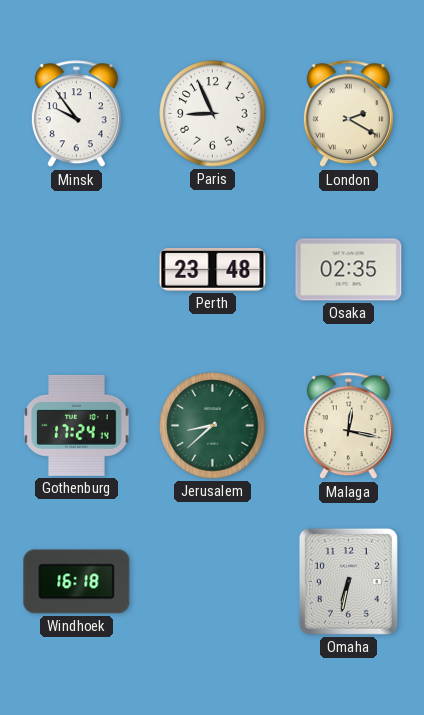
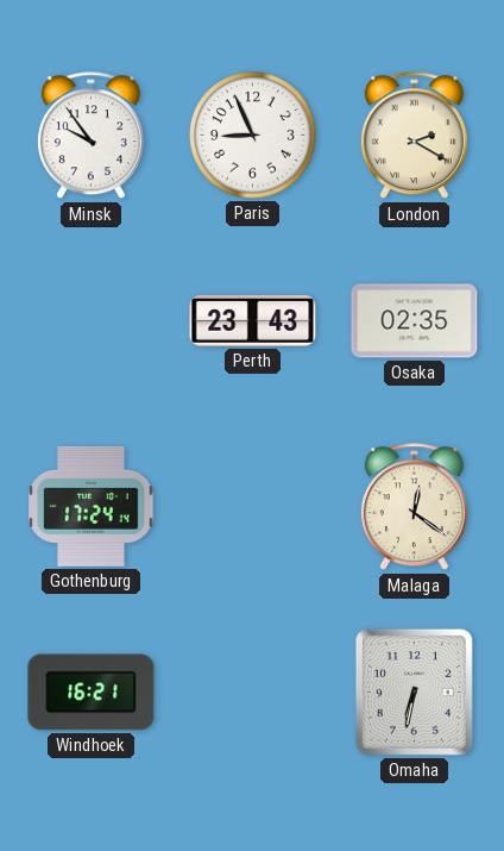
Perth: 23:48 -> 23:43 (253, 321)
Jerusalem: 8:38 -> none (213, 426)
Malaga: 12:17 -> 12:21 (414, 507)
Windhoek: 16:18 -> 16:21 (92, 693)
